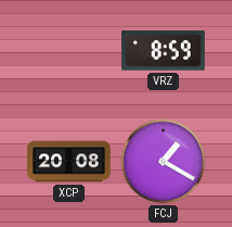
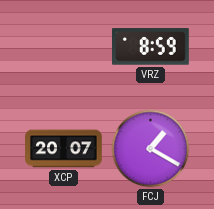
XCP: 20:08 -> 20:07 (64, 149)
